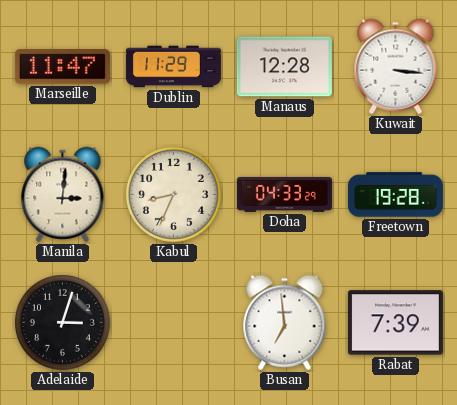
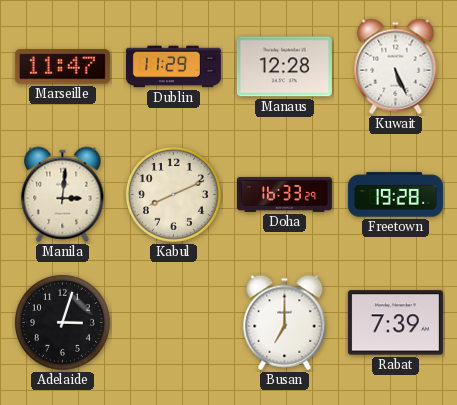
Kuwait: 3:16 -> 5:26 (396, 67)
Kabul: 8:34 -> 8:11 (173, 194)
Doha: 04:33 -> 16:33 (284, 194)
Busan: 6:59 -> 7:00 (285, 323)
